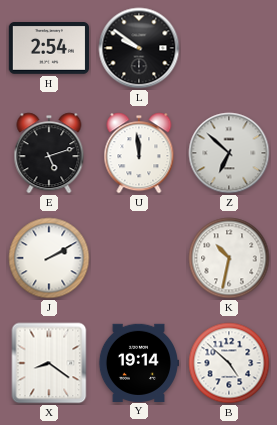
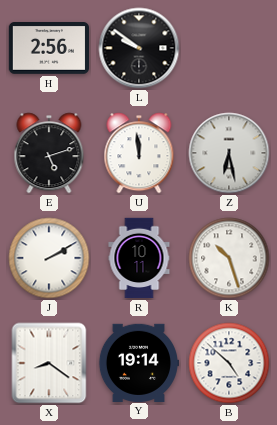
H: 2:54 -> 2:56 (48, 49)
Z: 6:52 -> 6:28 (229, 153)
R: none -> 10:11 (139, 258)
K: 10:32 -> 10:27 (229, 258)
